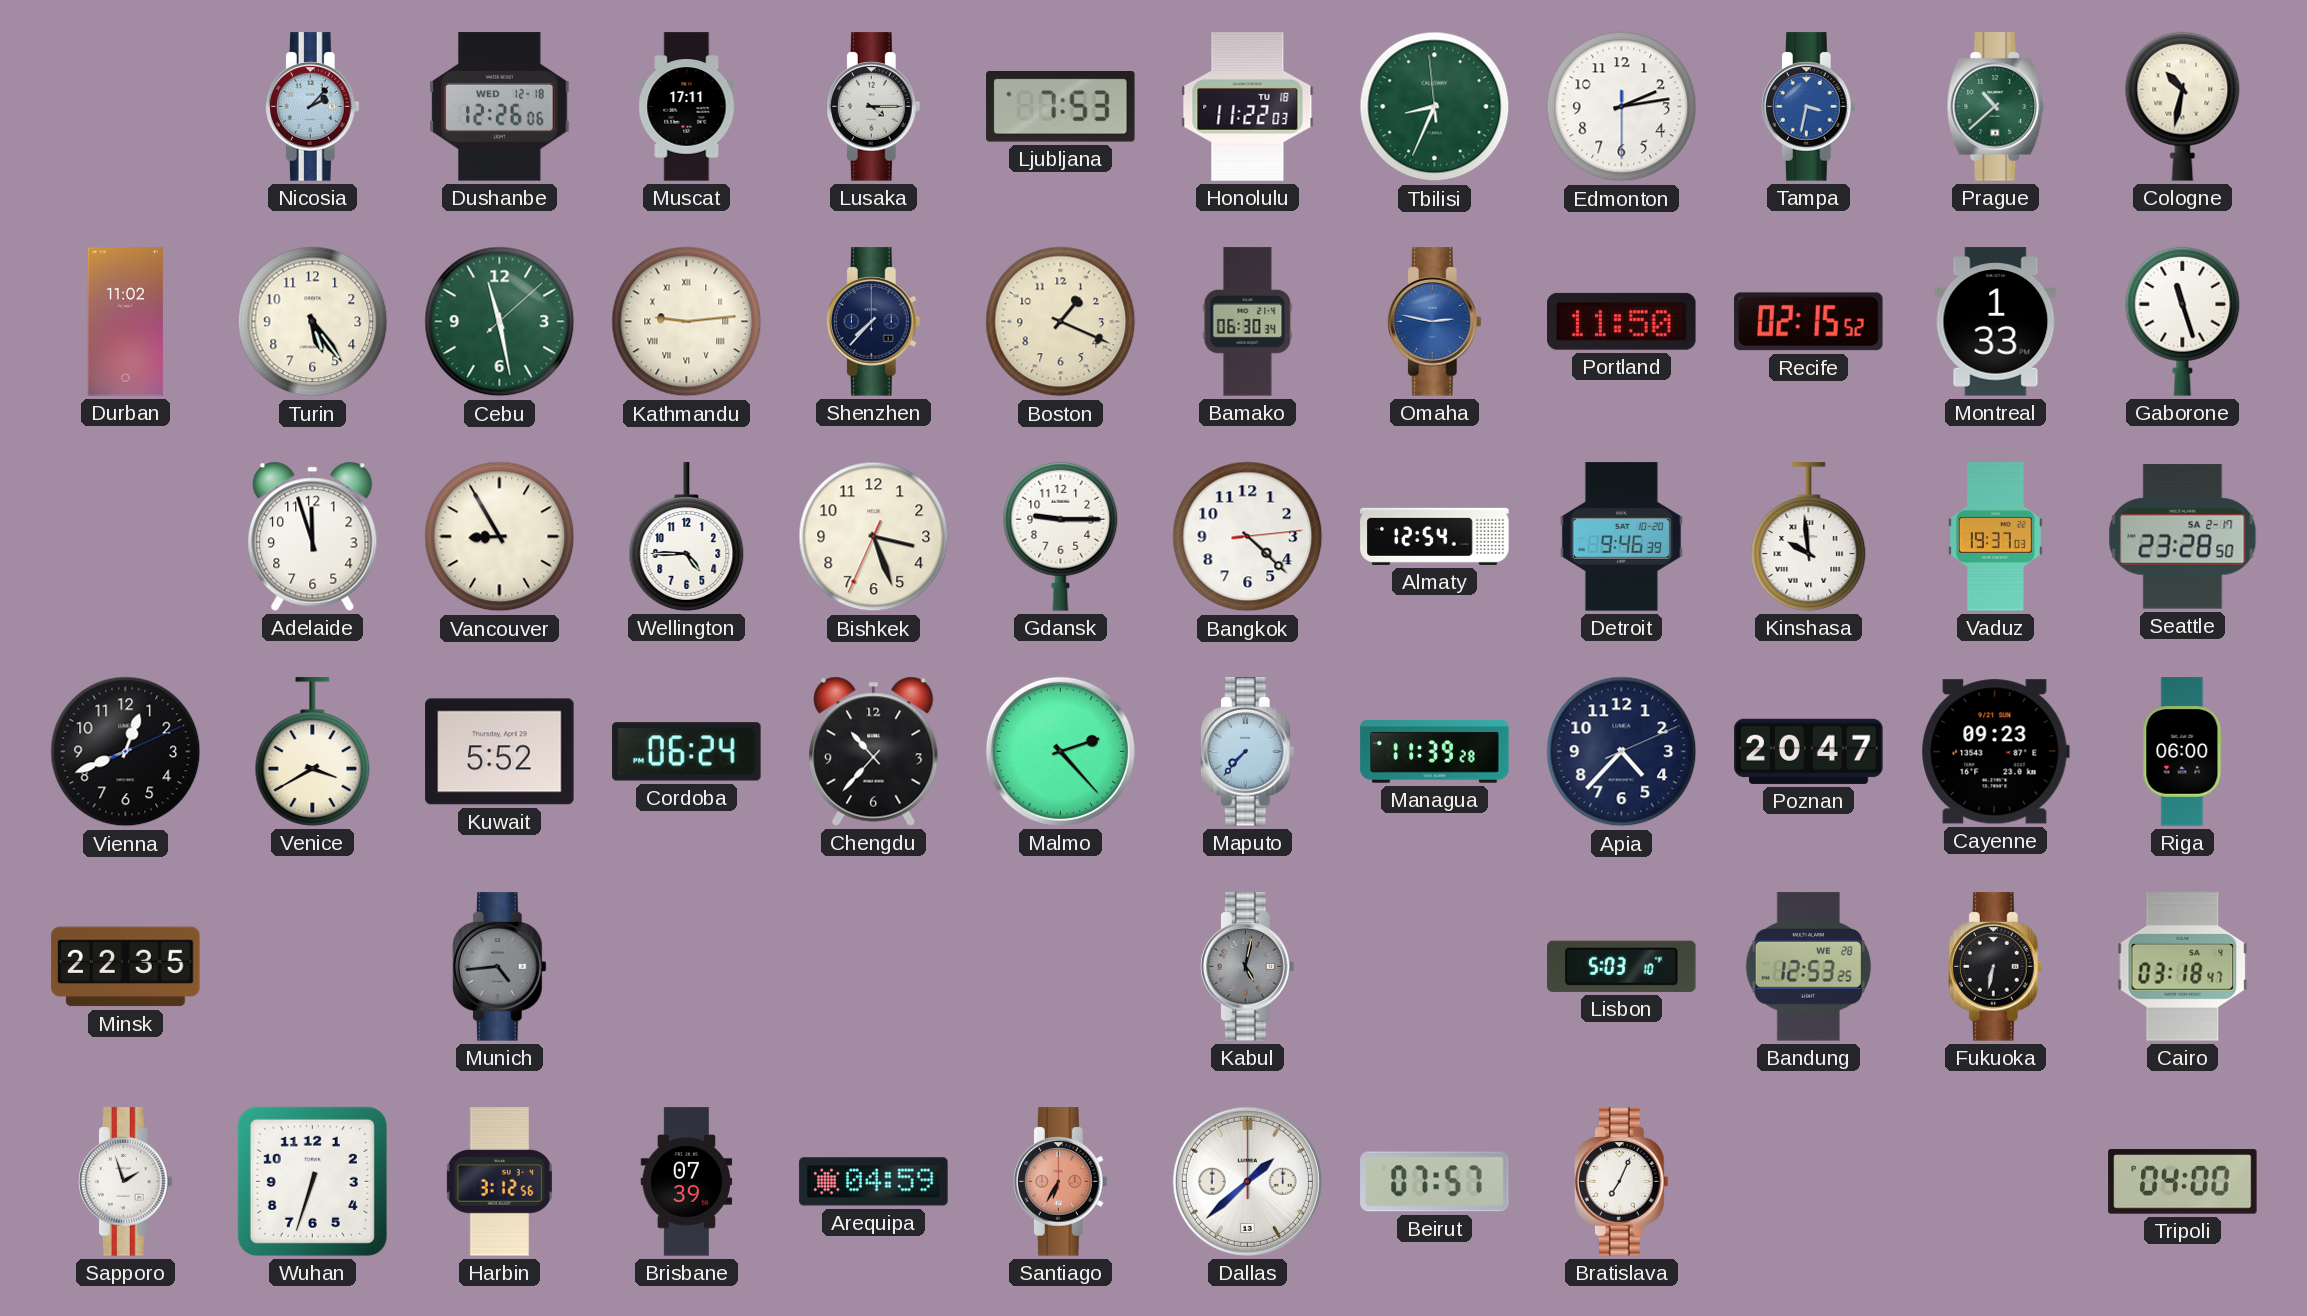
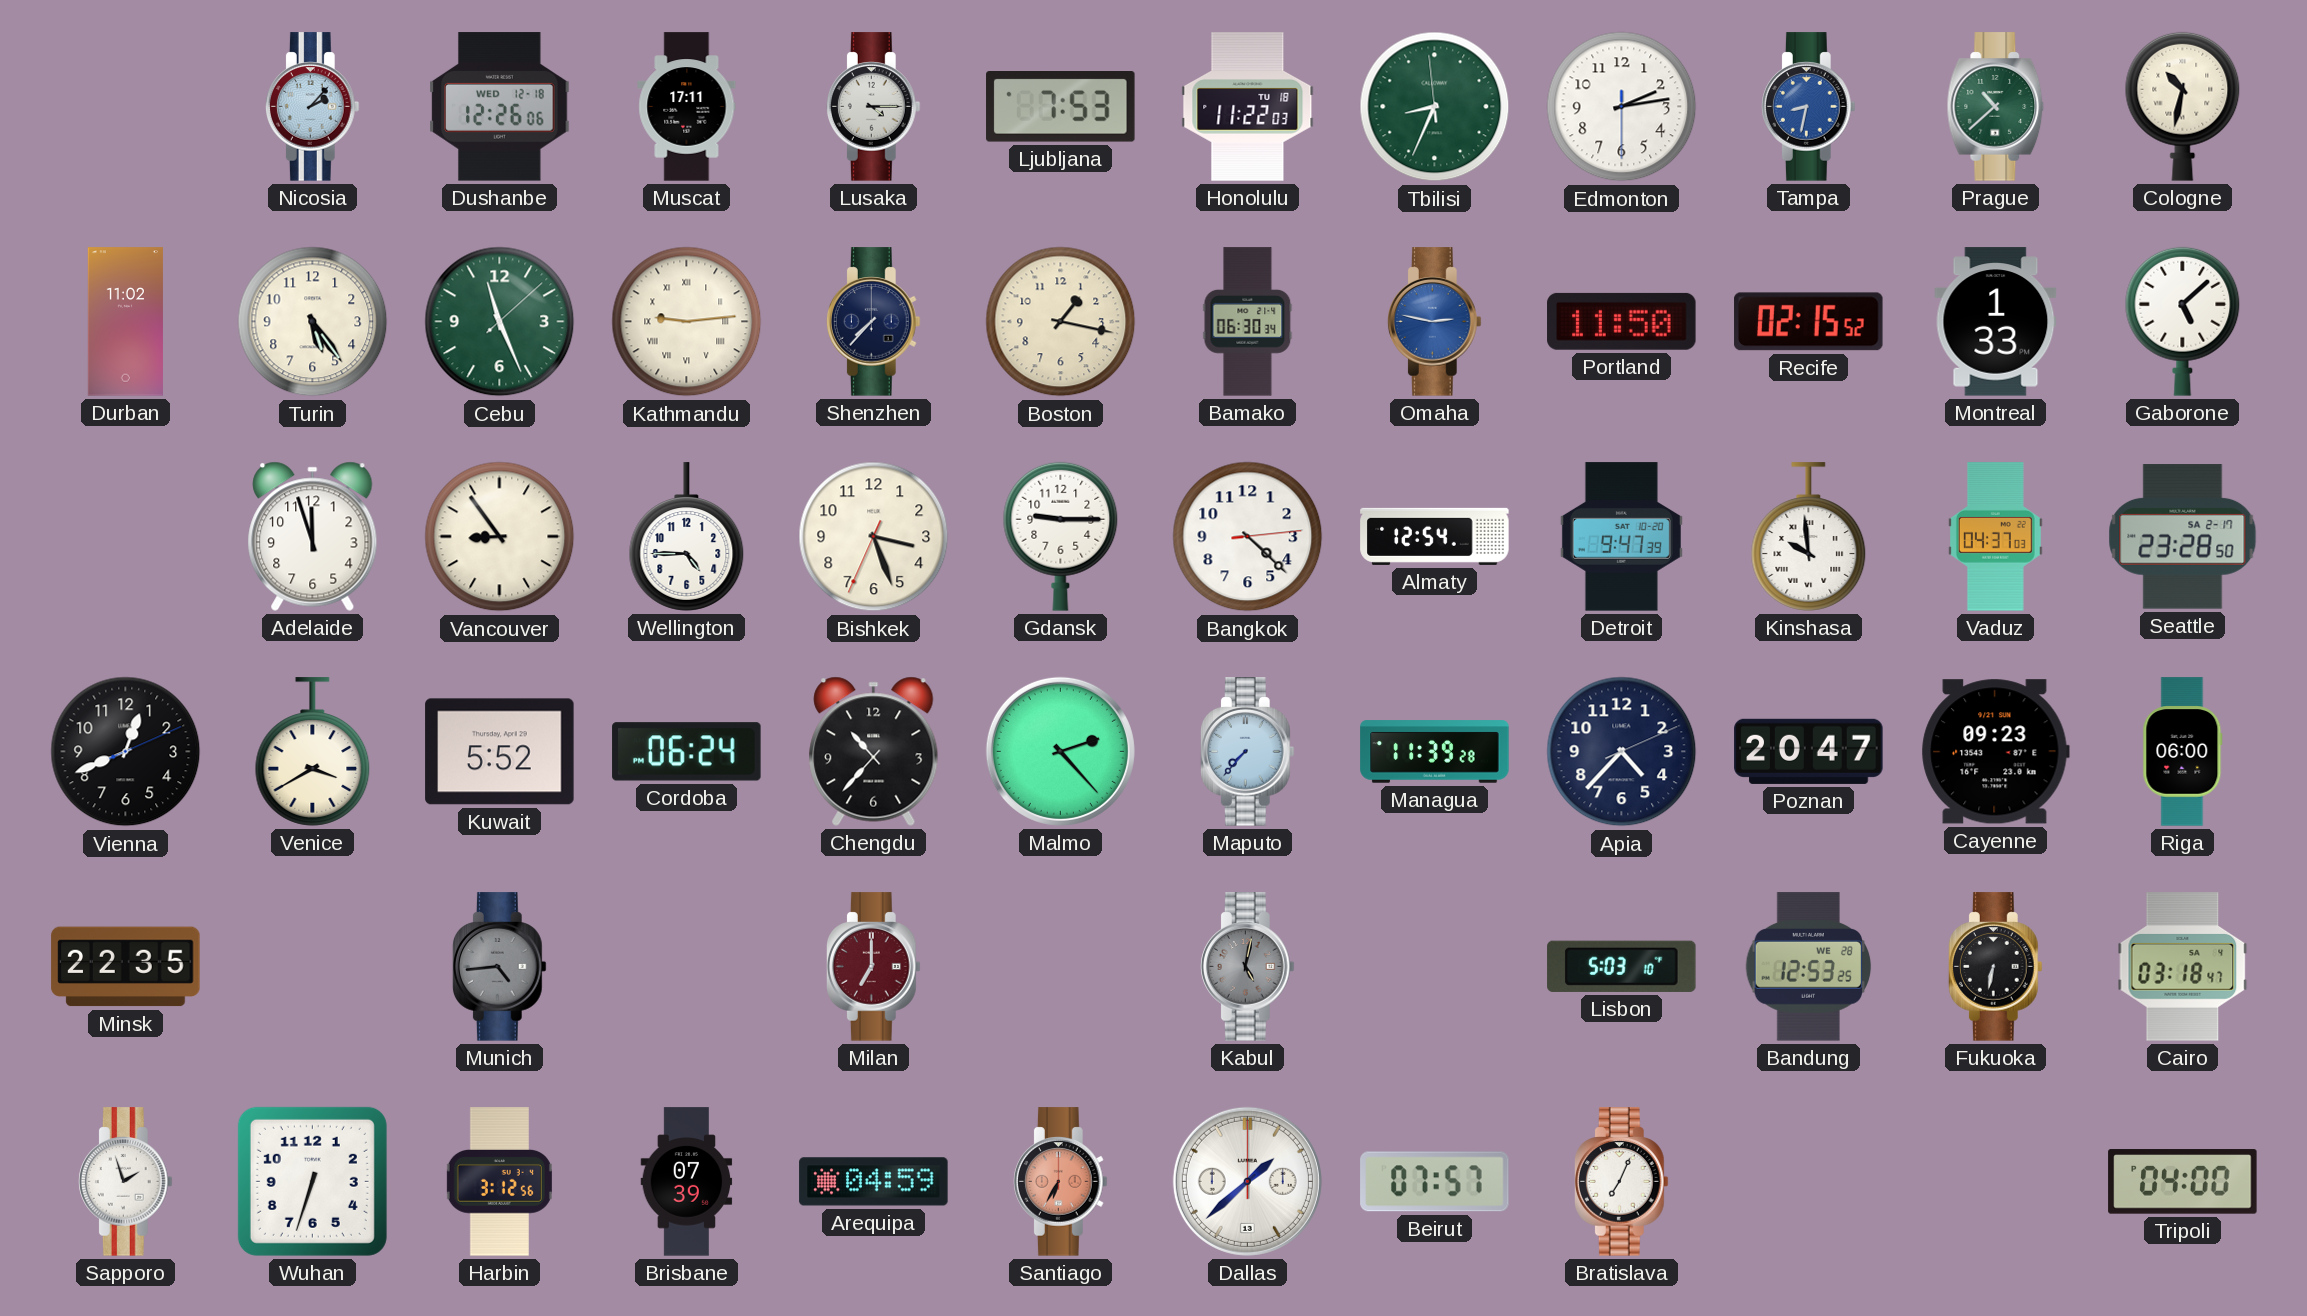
Tampa: 3:32 -> 8:32 (1808, 107)
Cebu: 11:28 -> 11:26 (500, 322)
Boston: 1:19 -> 1:17 (1061, 322)
Gaborone: 11:27 -> 5:08 (2183, 321)
Vancouver: 8:55 -> 8:54 (500, 537)
Detroit: 9:46 -> 9:47 (1621, 537)
Vaduz: 19:37 -> 04:37 (1995, 537)
Milan: none -> 7:00 (873, 967)
